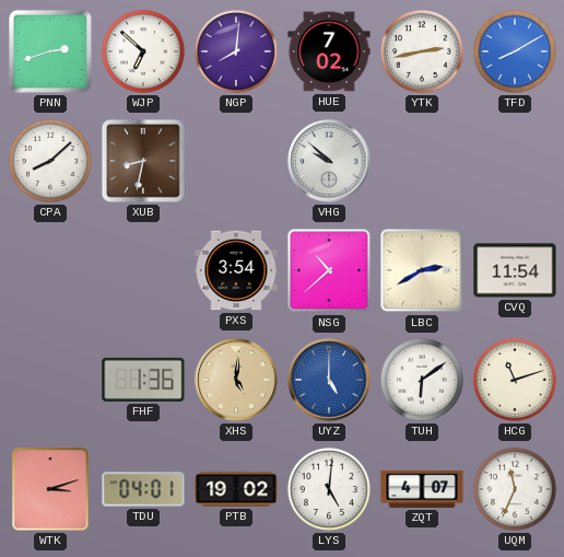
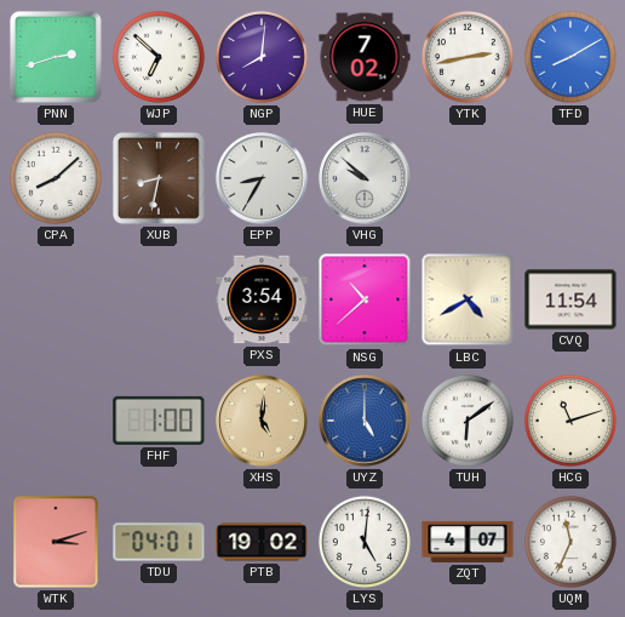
EPP: none -> 8:35 (262, 178)
LBC: 2:40 -> 4:40 (468, 299)
FHF: 1:36 -> 1:00 (159, 421)
